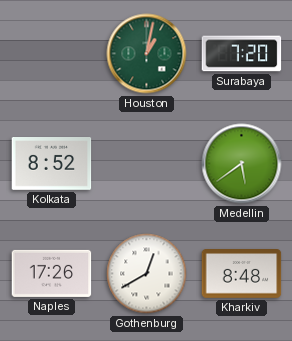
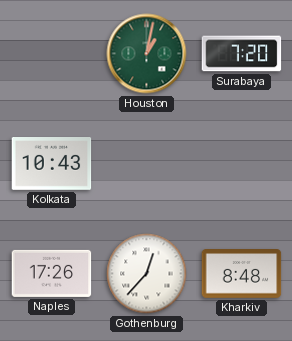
Kolkata: 8:52 -> 10:43 (52, 164)
Medellin: 5:39 -> none (242, 164)
Gothenburg: 12:40 -> 12:37 (147, 274)
